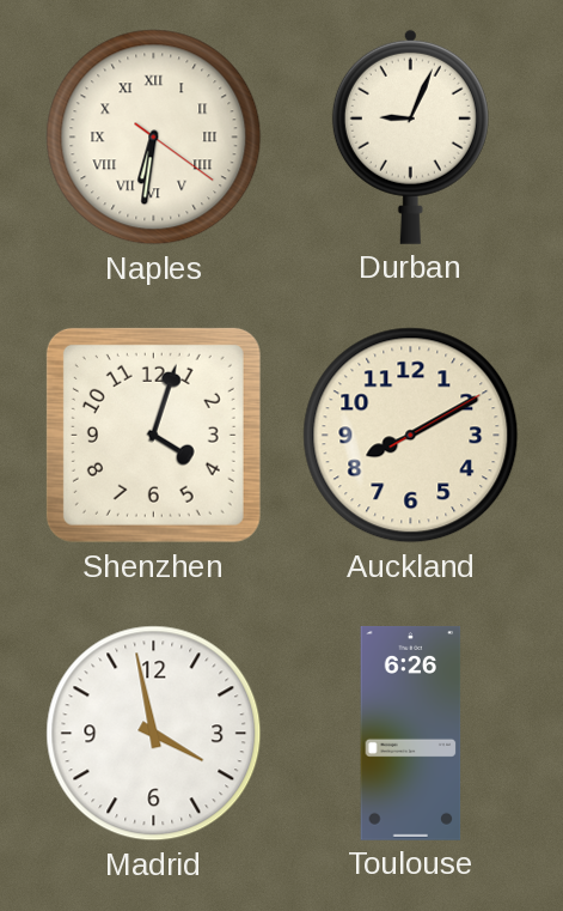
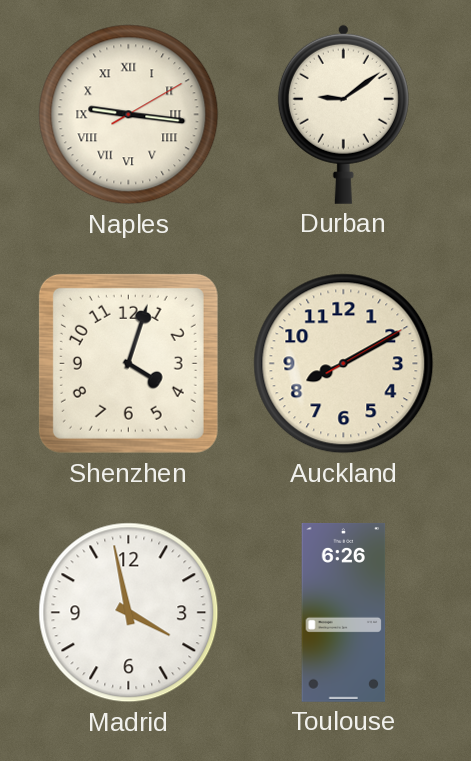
Naples: 6:31 -> 9:16 (129, 115)
Durban: 9:04 -> 9:09 (343, 114)
